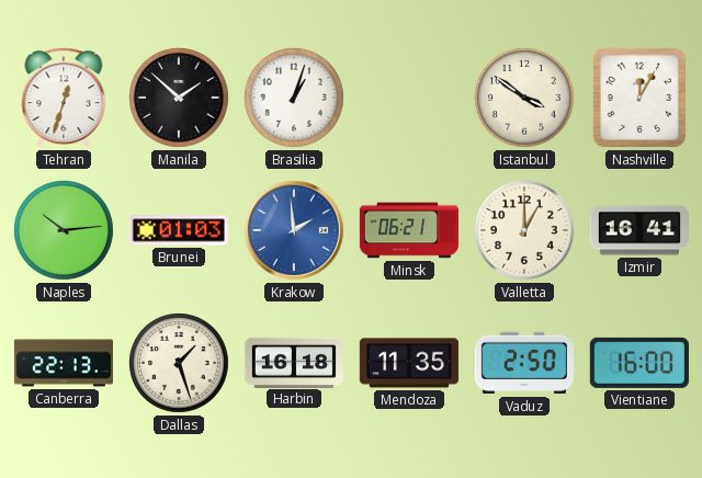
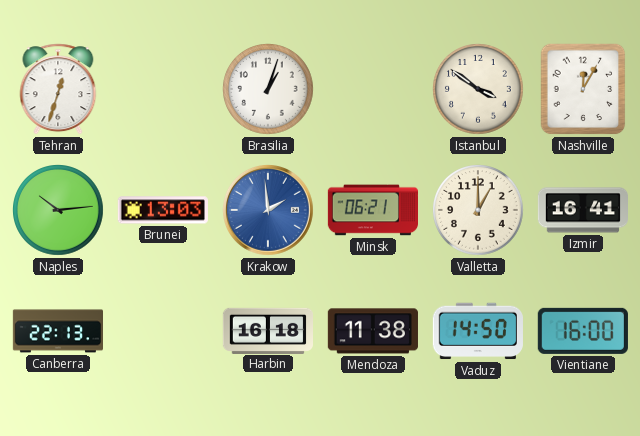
Manila: 1:52 -> none (180, 99)
Brunei: 01:03 -> 13:03 (163, 210)
Dallas: 1:27 -> none (180, 364)
Mendoza: 11:35 -> 11:38 (373, 331)
Vaduz: 2:50 -> 14:50 (478, 331)
